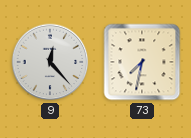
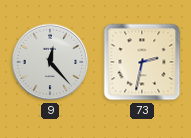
73: 7:32 -> 2:32 (142, 62)
